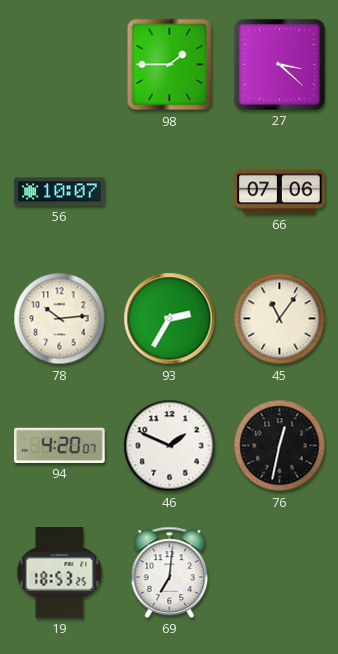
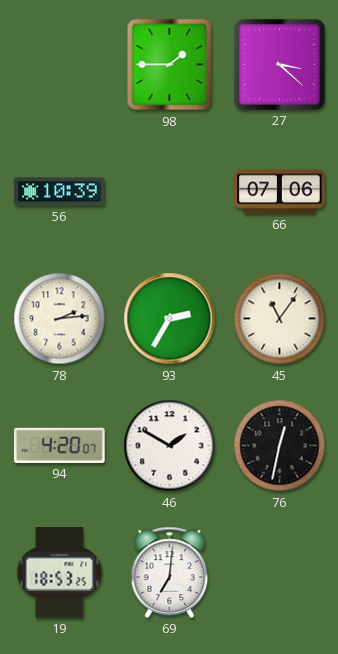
56: 10:07 -> 10:39 (60, 192)
78: 10:14 -> 2:14 (60, 319)
46: 1:49 -> 1:50 (170, 446)
